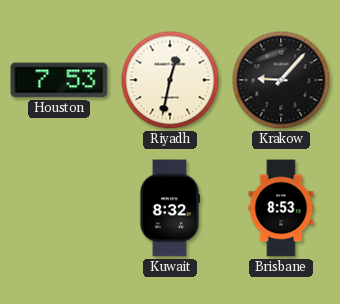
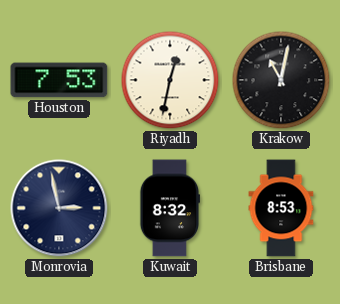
Krakow: 9:07 -> 11:02 (281, 80)
Monrovia: none -> 2:58 (59, 208)
